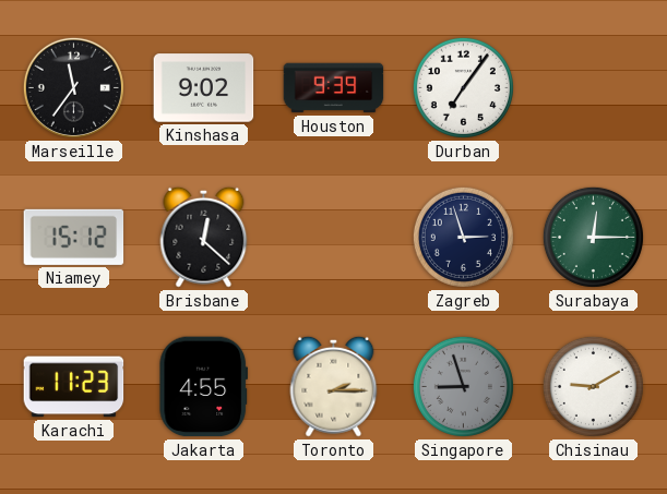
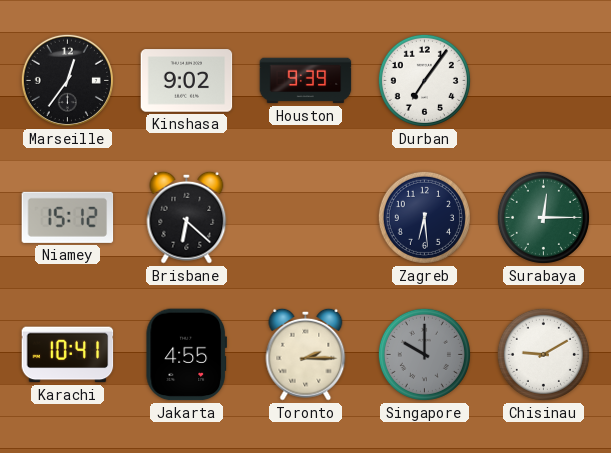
Marseille: 11:36 -> 12:36 (67, 80)
Brisbane: 12:22 -> 6:22 (187, 217)
Zagreb: 2:57 -> 6:29 (424, 217)
Karachi: 11:23 -> 10:41 (68, 355)
Singapore: 8:57 -> 10:00 (424, 354)
